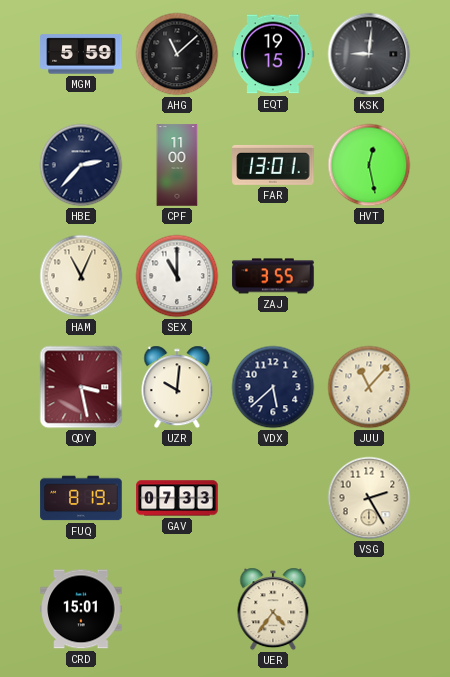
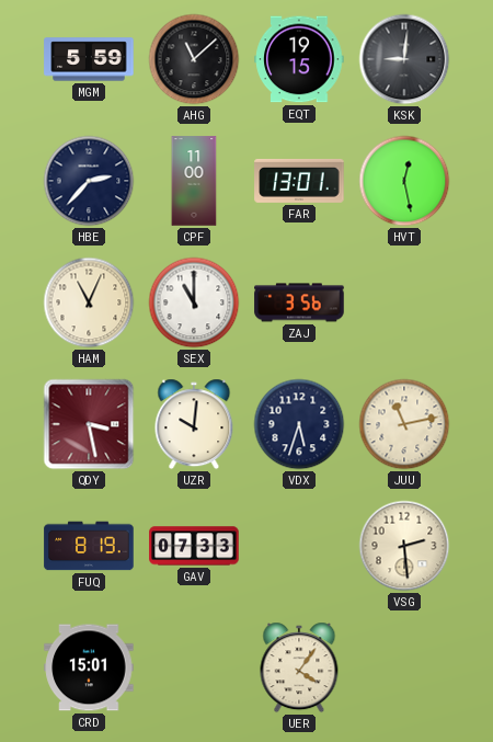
ZAJ: 3:55 -> 3:56 (299, 302)
VDX: 5:38 -> 5:33 (299, 424)
JUU: 11:07 -> 11:13 (404, 424)
VSG: 2:25 -> 2:29 (404, 546)
UER: 4:36 -> 4:06 (299, 667)
